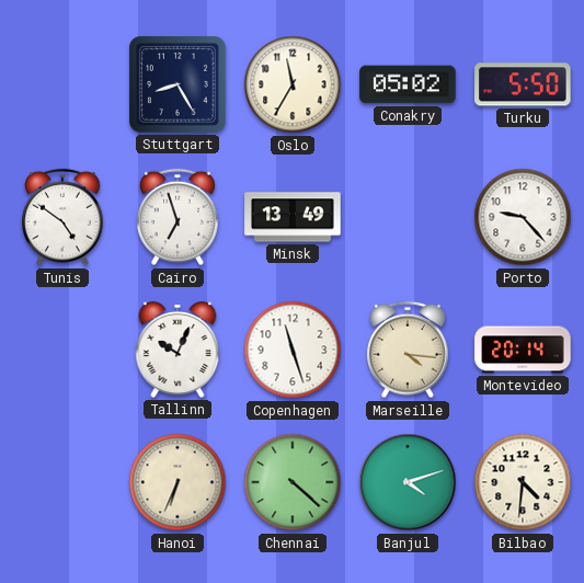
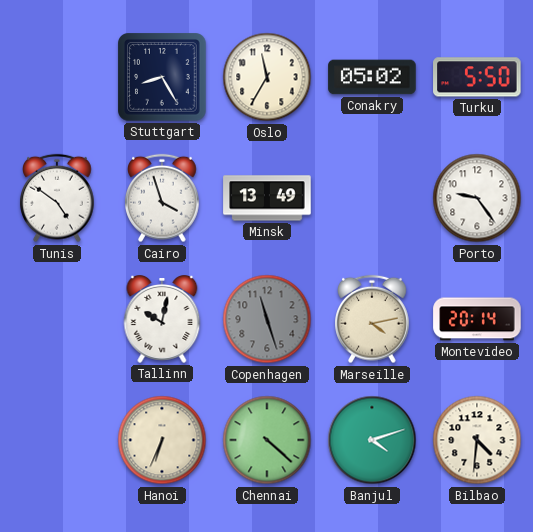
Cairo: 6:57 -> 3:57 (163, 198)
Porto: 9:23 -> 9:24 (477, 198)
Tallinn: 10:04 -> 10:02 (162, 320)
Copenhagen dial: white -> grey (267, 319)
Marseille: 4:16 -> 4:13 (373, 319)
